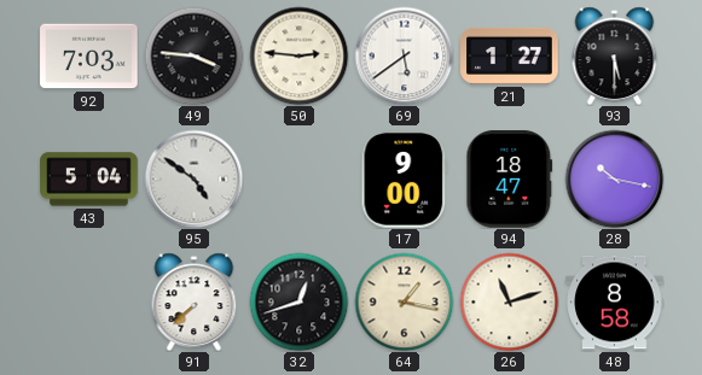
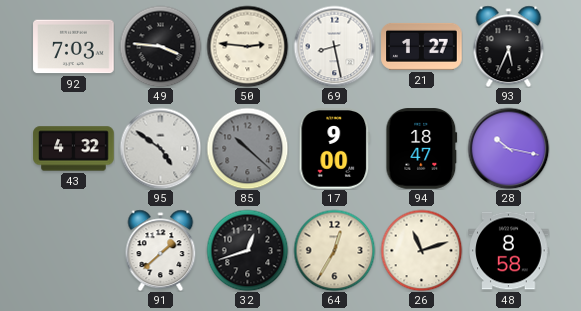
69: 5:39 -> 8:28 (334, 46)
93: 5:30 -> 5:34 (509, 46)
43: 5:04 -> 4:32 (74, 149)
85: none -> 10:22 (247, 148)
91: 7:38 -> 1:38 (161, 250)
64: 1:17 -> 12:35 (334, 250)
